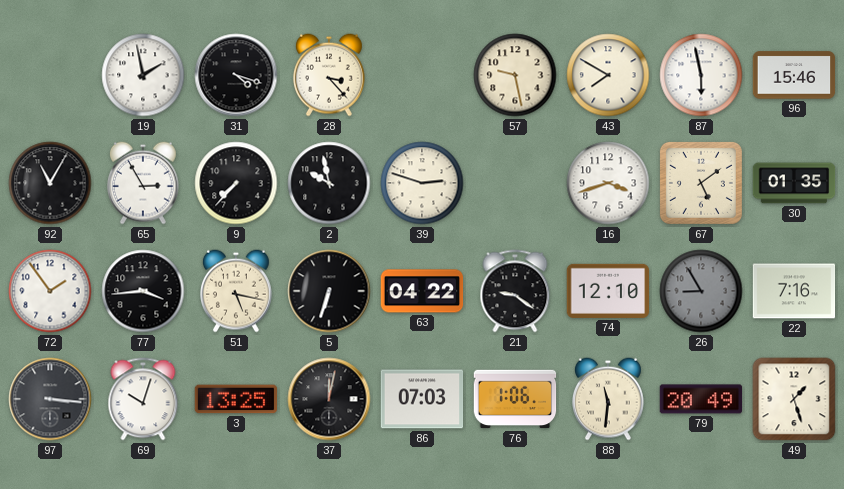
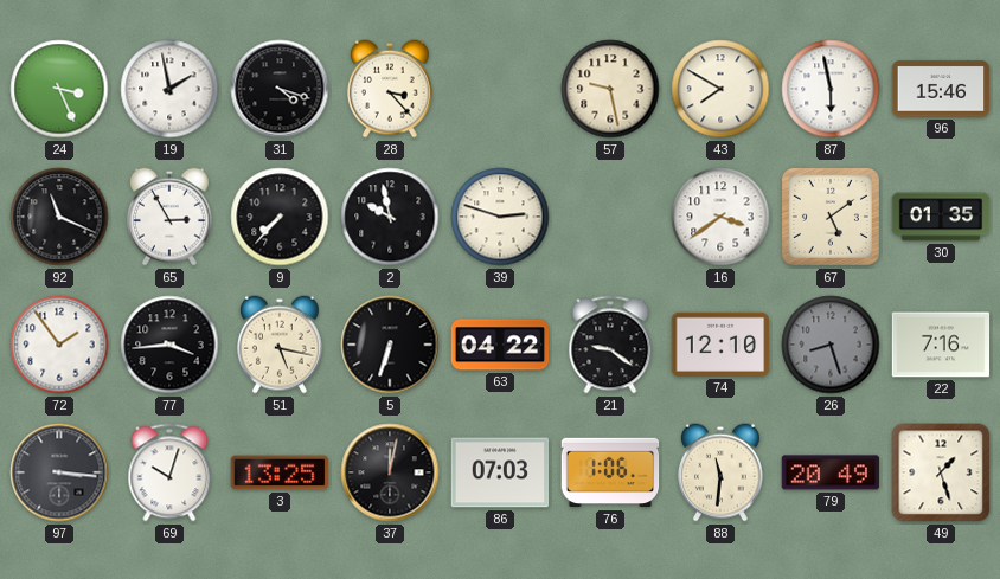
24: none -> 3:26 (59, 89)
92: 11:05 -> 11:19 (59, 217)
16: 3:42 -> 3:39 (720, 217)
26: 8:55 -> 8:27 (831, 345)
